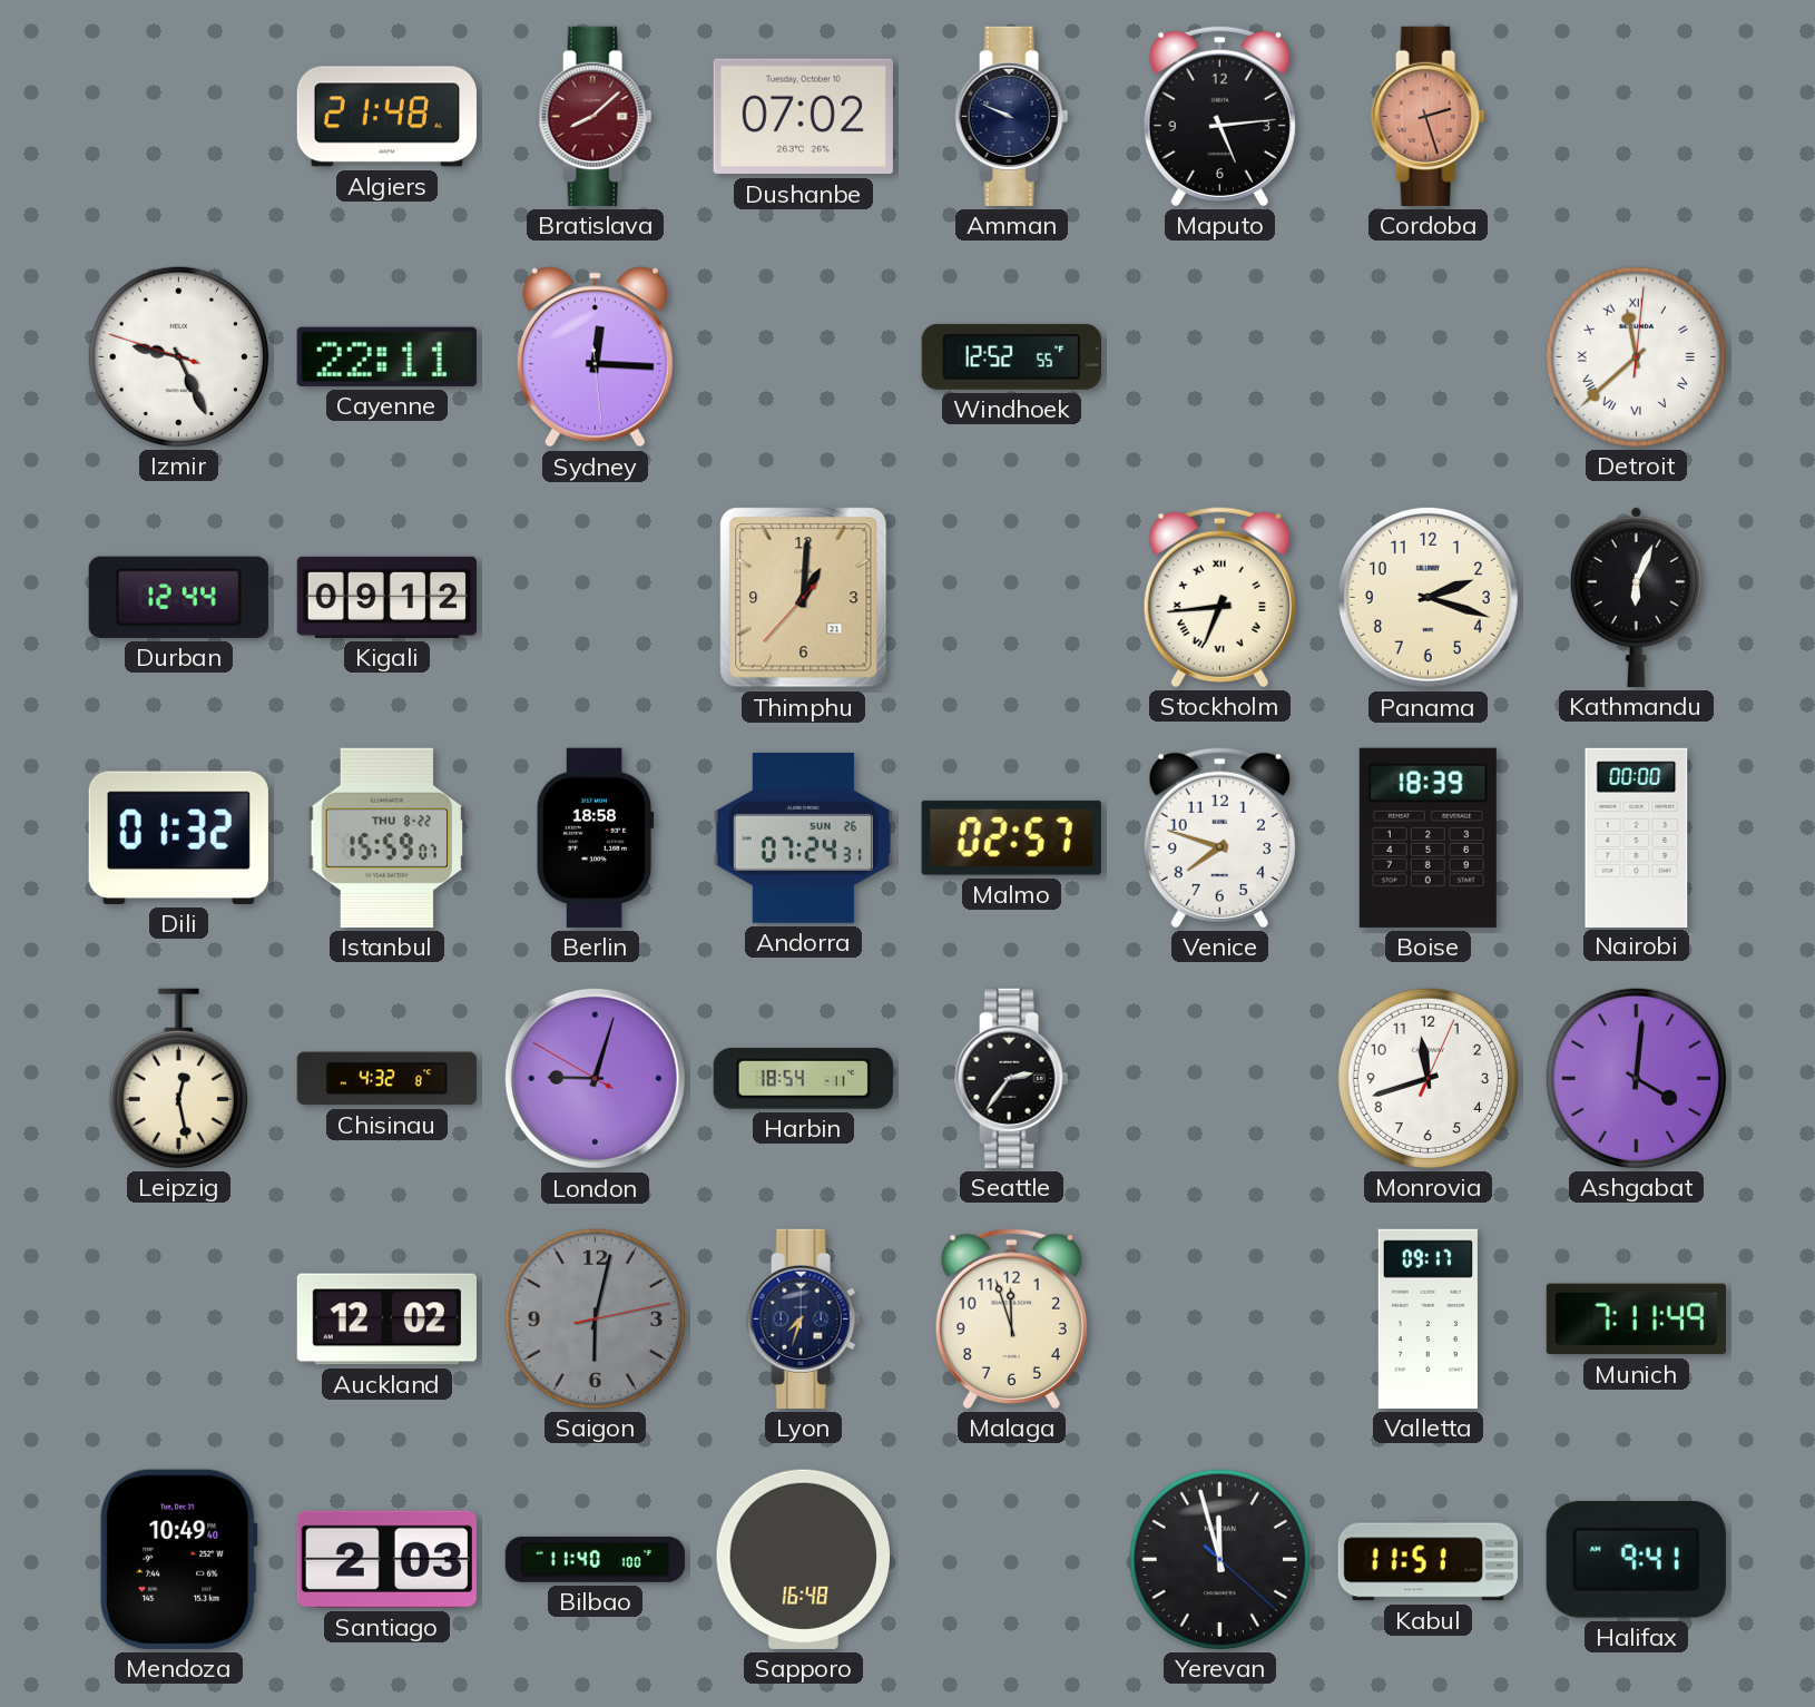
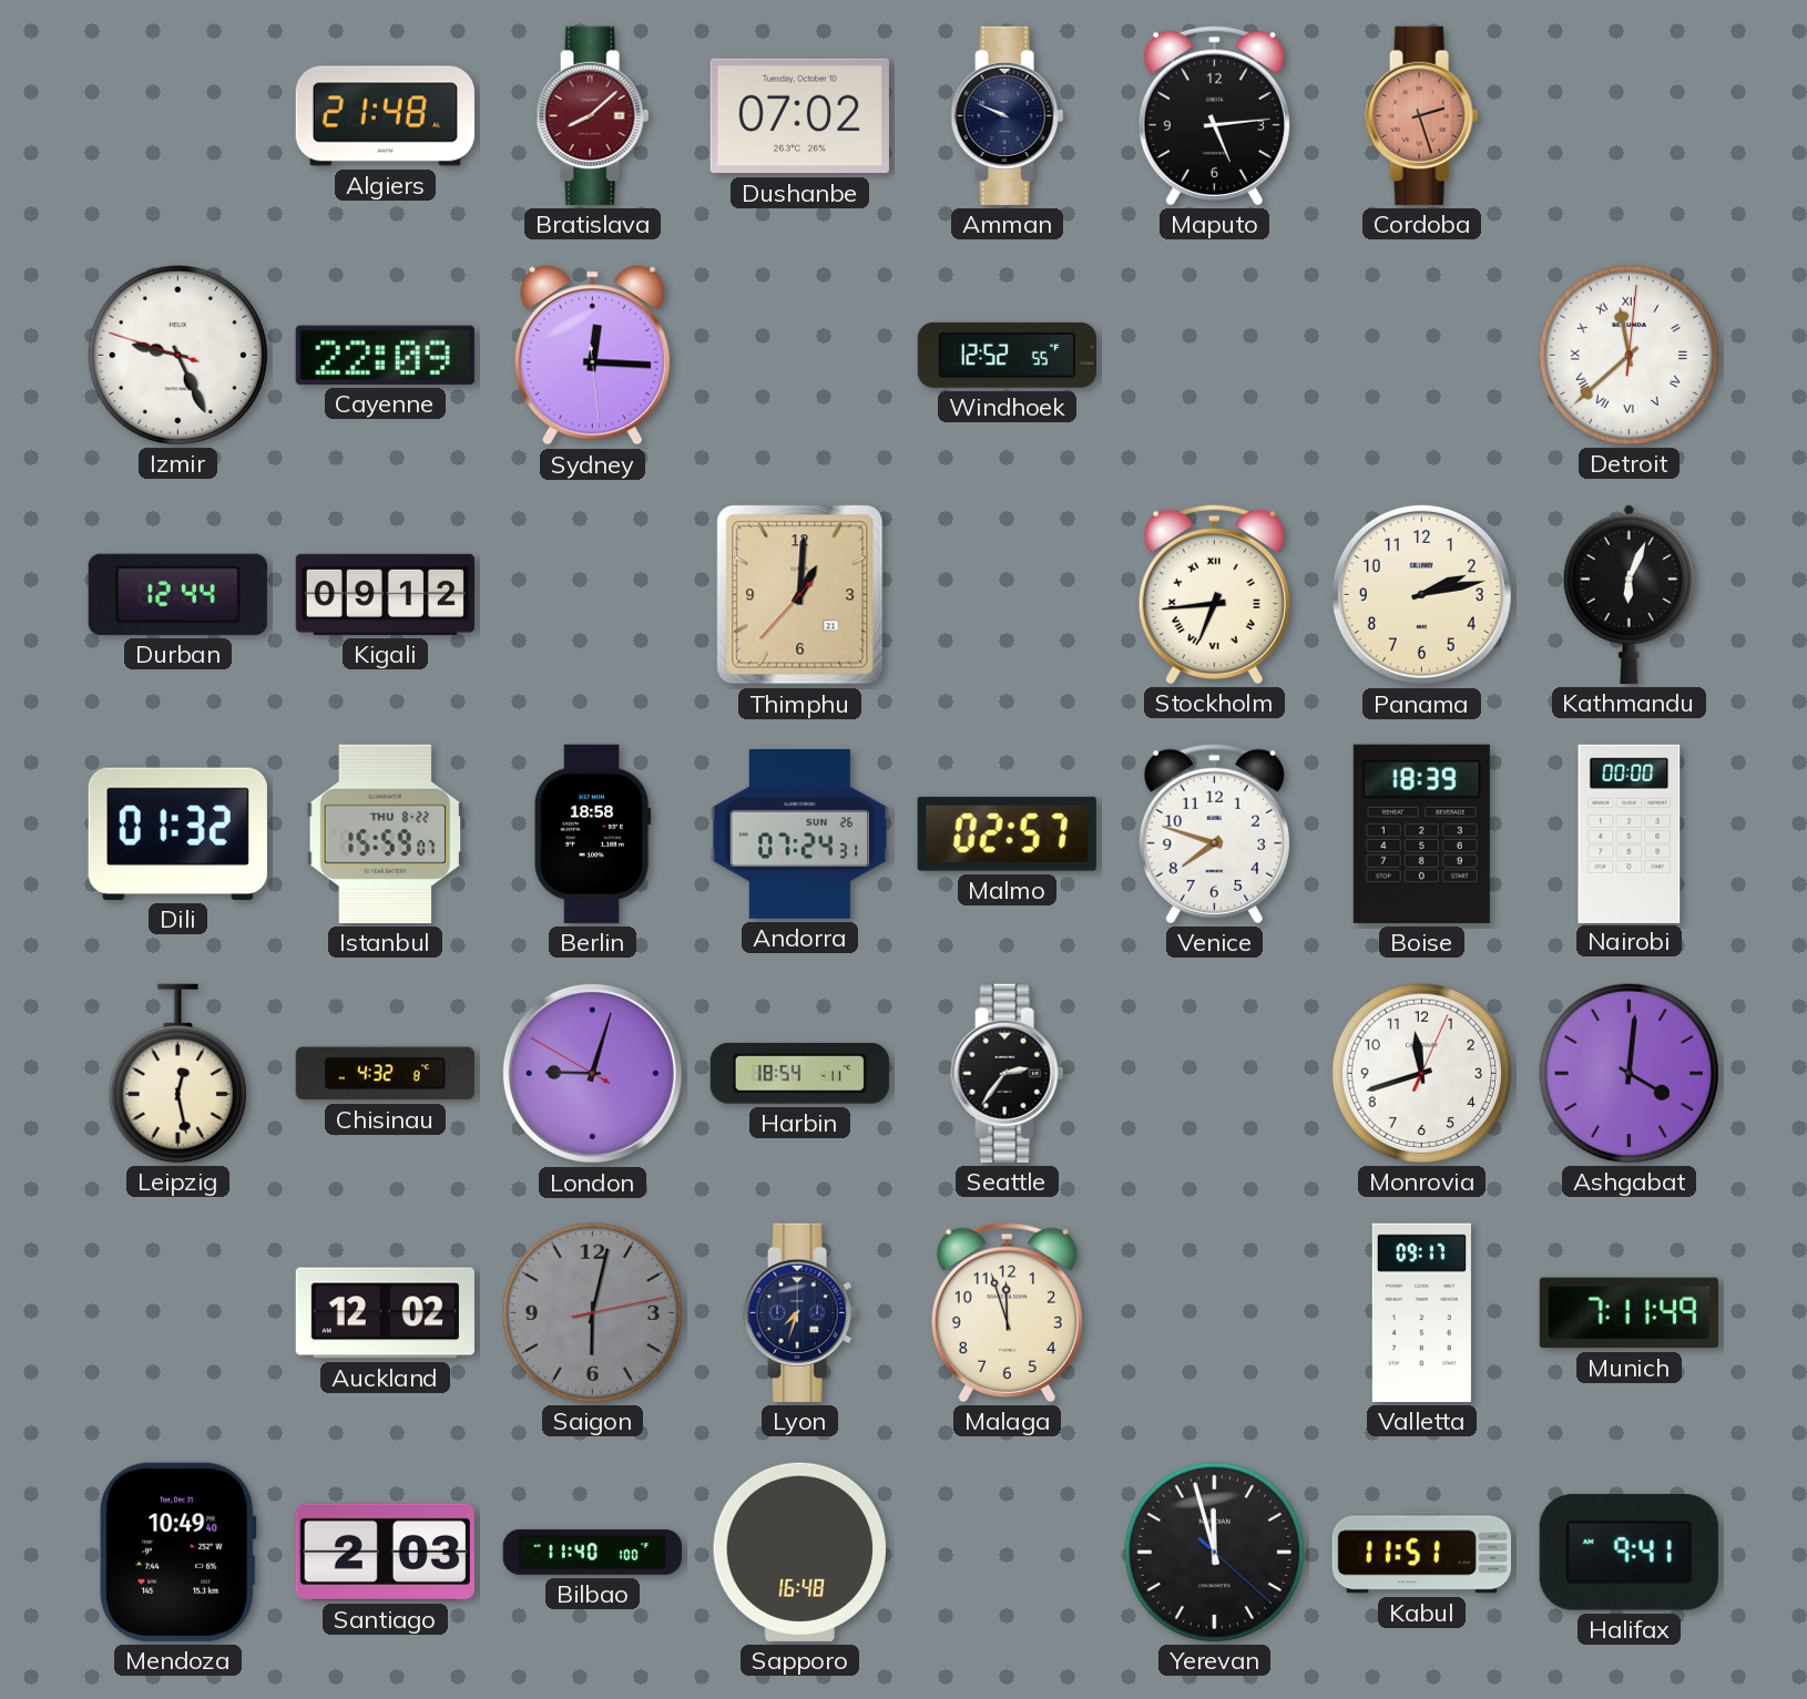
Cayenne: 22:11 -> 22:09 (385, 355)
Panama: 2:18 -> 2:13 (1421, 594)
